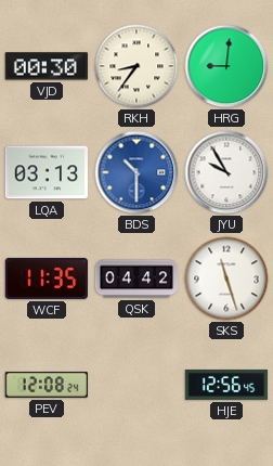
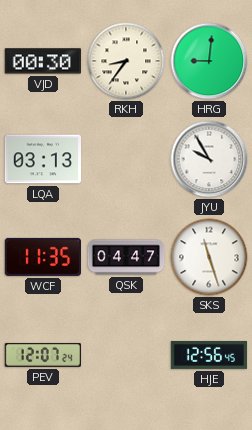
BDS: 10:30 -> none (136, 172)
QSK: 04:42 -> 04:47 (126, 257)
PEV: 12:08 -> 12:07 (43, 355)
